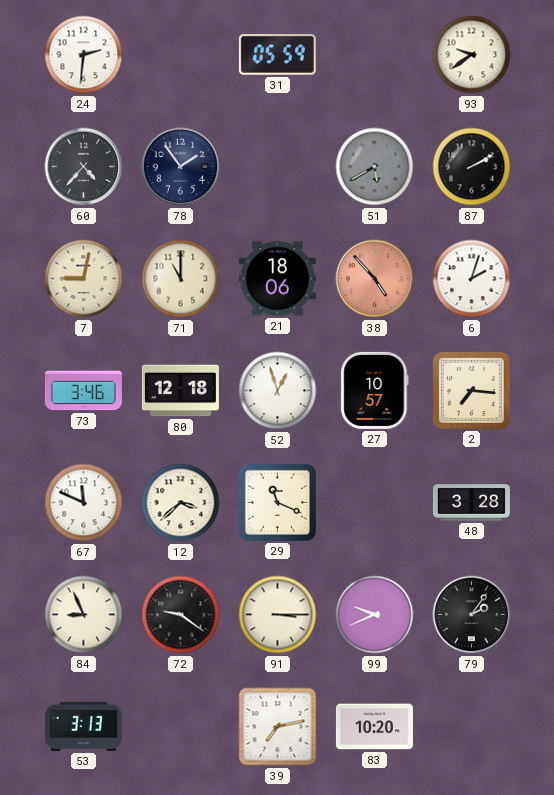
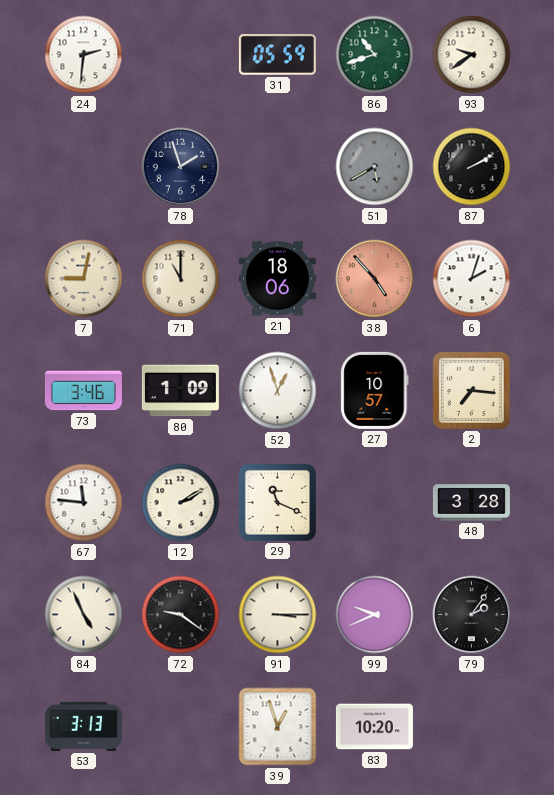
86: none -> 10:42 (375, 55)
60: 4:37 -> none (84, 167)
78: 1:54 -> 1:57 (181, 167)
80: 12:18 -> 1:09 (180, 391)
67: 11:49 -> 11:46 (84, 503)
12: 3:38 -> 2:10 (181, 503)
84: 8:56 -> 4:56 (84, 615)
39: 7:13 -> 12:57 (278, 727)
